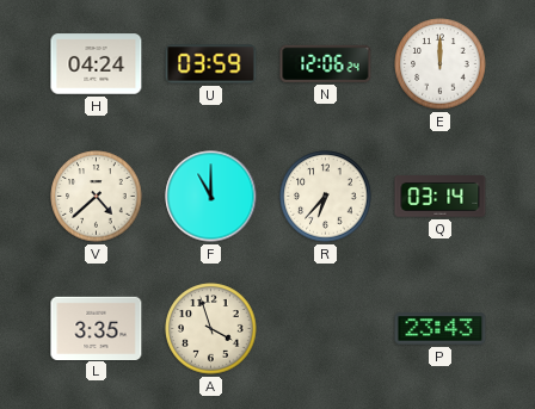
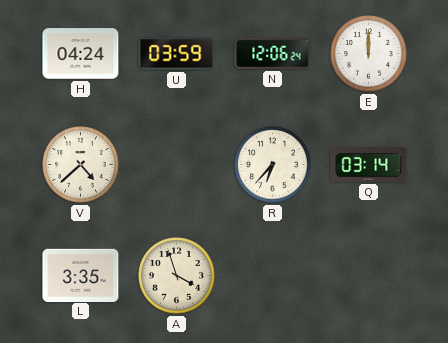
F: 11:00 -> none (211, 197)
P: 23:43 -> none (441, 329)
